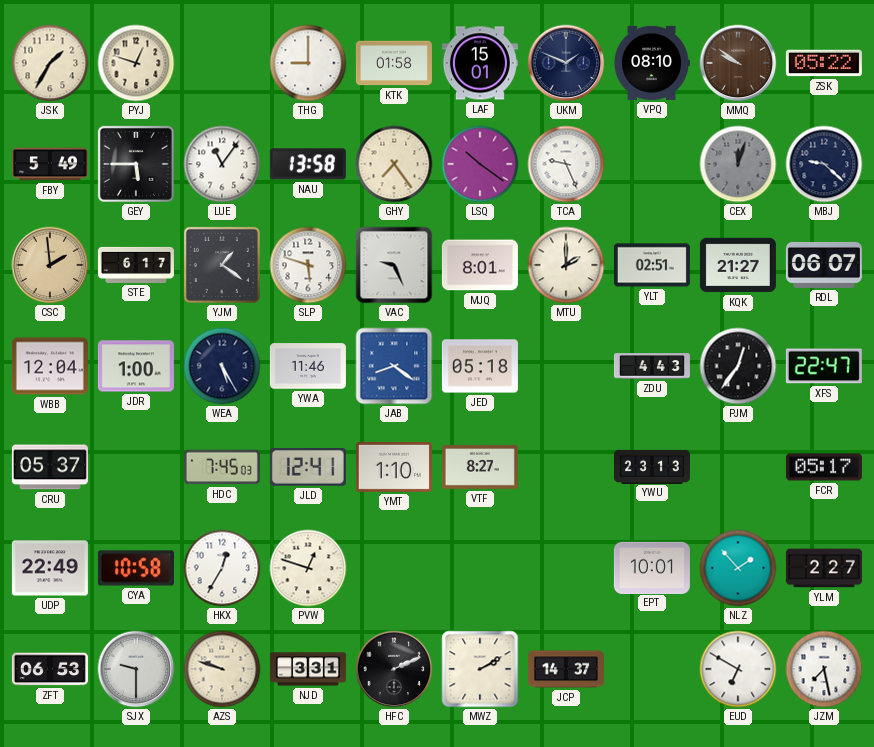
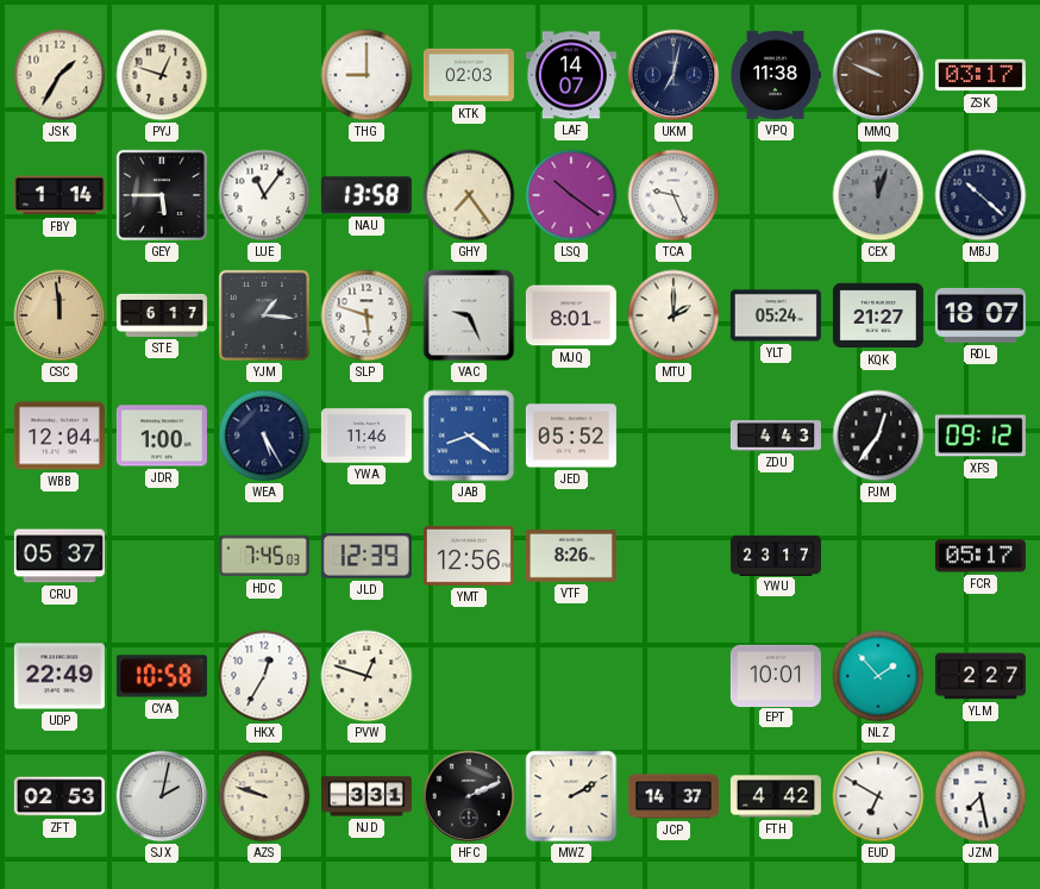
KTK: 01:58 -> 02:03 (469, 75)
LAF: 15:01 -> 14:07 (571, 75)
UKM: 1:49 -> 7:02 (674, 75)
VPQ: 08:10 -> 11:38 (776, 75)
MMQ: 9:51 -> 9:49 (878, 75)
ZSK: 05:22 -> 03:17 (981, 75)
FBY: 5:49 -> 1:14 (59, 195)
MBJ: 9:22 -> 10:22 (981, 195)
CSC: 1:59 -> 11:59 (59, 315)
YJM: 1:21 -> 1:16 (264, 315)
YLT: 02:51 -> 05:24 (776, 315)
RDL: 06:07 -> 18:07 (981, 315)
JED: 05:18 -> 05:52 (571, 436)
XFS: 22:47 -> 09:12 (981, 436)
JLD: 12:41 -> 12:39 (366, 557)
YMT: 1:10 -> 12:56 (469, 556)
VTF: 8:27 -> 8:26 (571, 557)
YWU: 23:13 -> 23:17 (776, 555)
ZFT: 06:53 -> 02:53 (59, 796)
SJX: 9:30 -> 2:02 (162, 796)
FTH: none -> 4:42 (776, 796)
